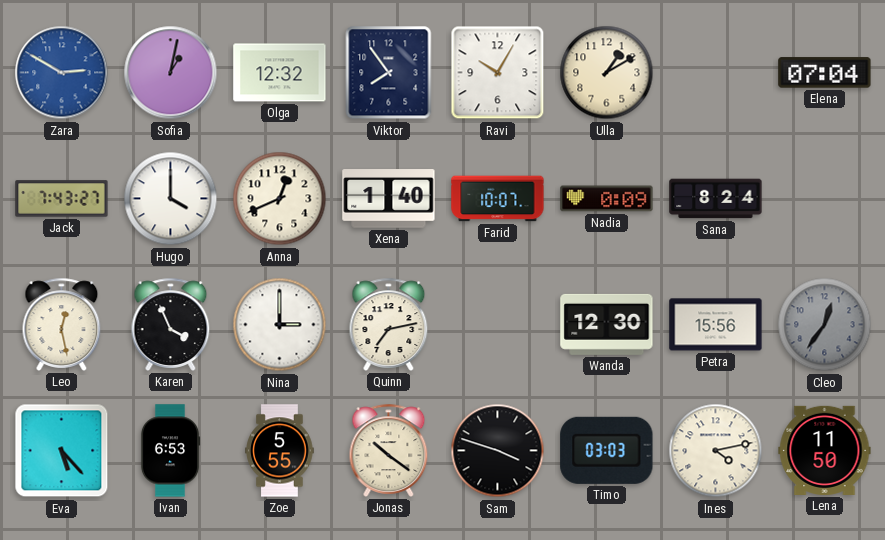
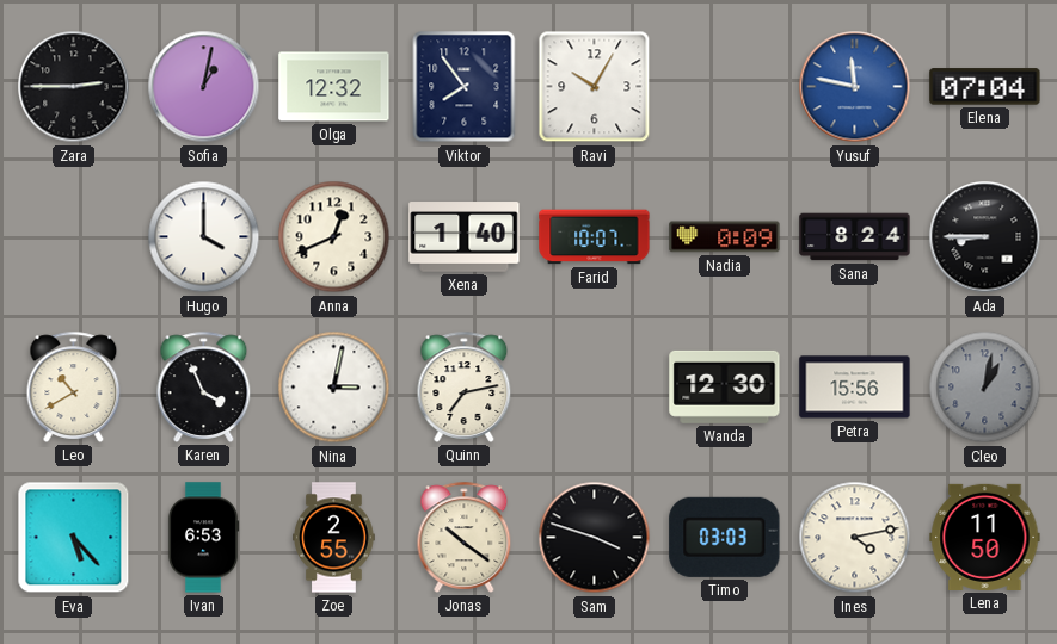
Zara: 2:50 -> 2:45 (74, 87)
Zara dial: blue -> black (74, 87)
Ulla: 1:10 -> none (607, 73)
Yusuf: none -> 11:47 (855, 87)
Jack: 7:43 -> none (62, 199)
Ada: none -> 8:45 (985, 237)
Leo: 12:28 -> 10:40 (74, 386)
Nina: 3:00 -> 3:02 (334, 388)
Cleo: 12:36 -> 1:02 (985, 388)
Zoe: 5:55 -> 2:55 (334, 538)
